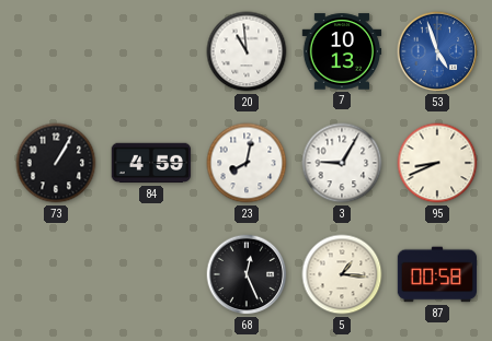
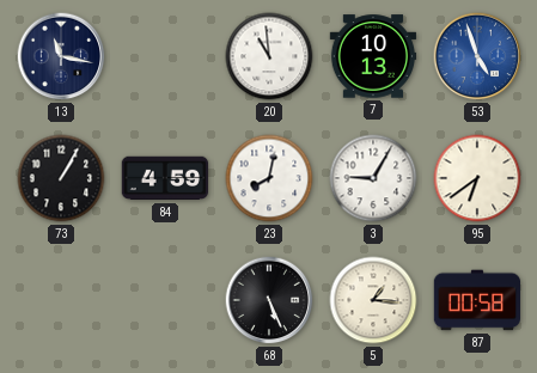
13: none -> 11:17 (61, 56)
95: 8:41 -> 6:39 (477, 178)
68: 12:26 -> 5:26 (269, 300)
